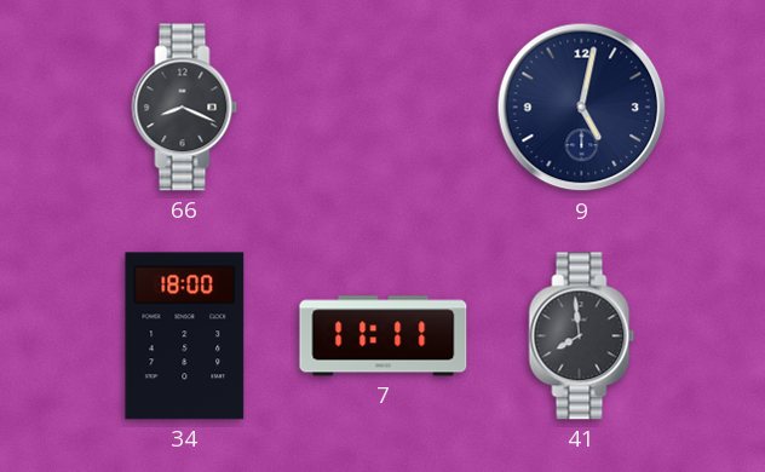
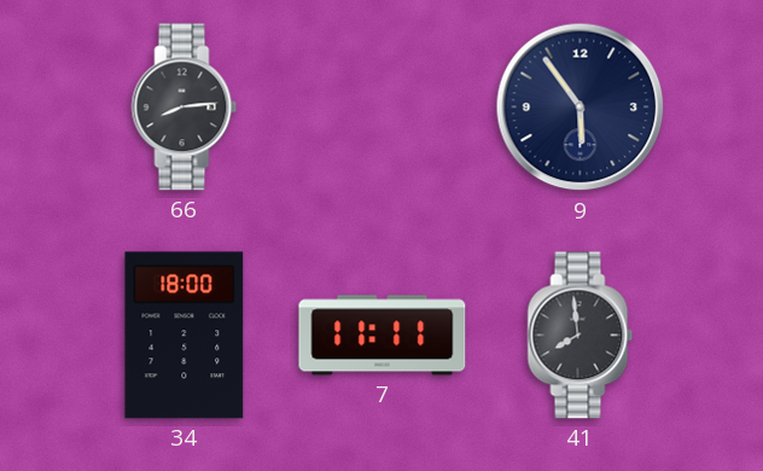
66: 8:19 -> 8:14 (185, 107)
9: 5:02 -> 5:54 (581, 107)
